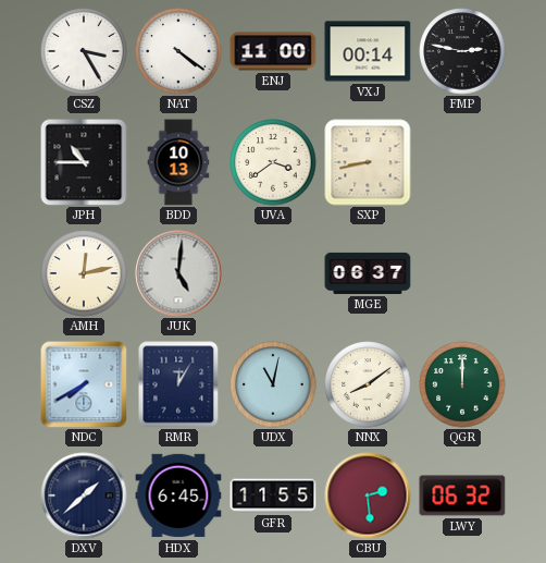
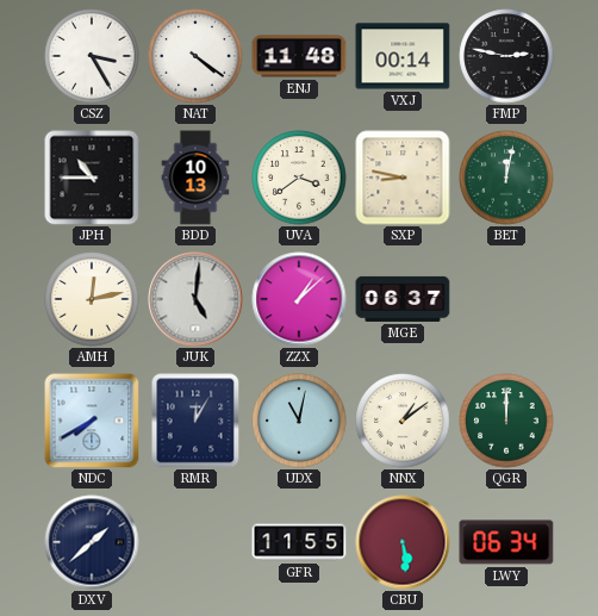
ENJ: 11:00 -> 11:48 (299, 56)
SXP: 8:43 -> 8:47 (403, 178)
BET: none -> 12:02 (506, 178)
ZZX: none -> 1:08 (299, 299)
NNX: 8:09 -> 1:09 (403, 421)
HDX: 6:45 -> none (178, 495)
CBU: 2:29 -> 5:29 (403, 542)
LWY: 06:32 -> 06:34 (506, 542)
